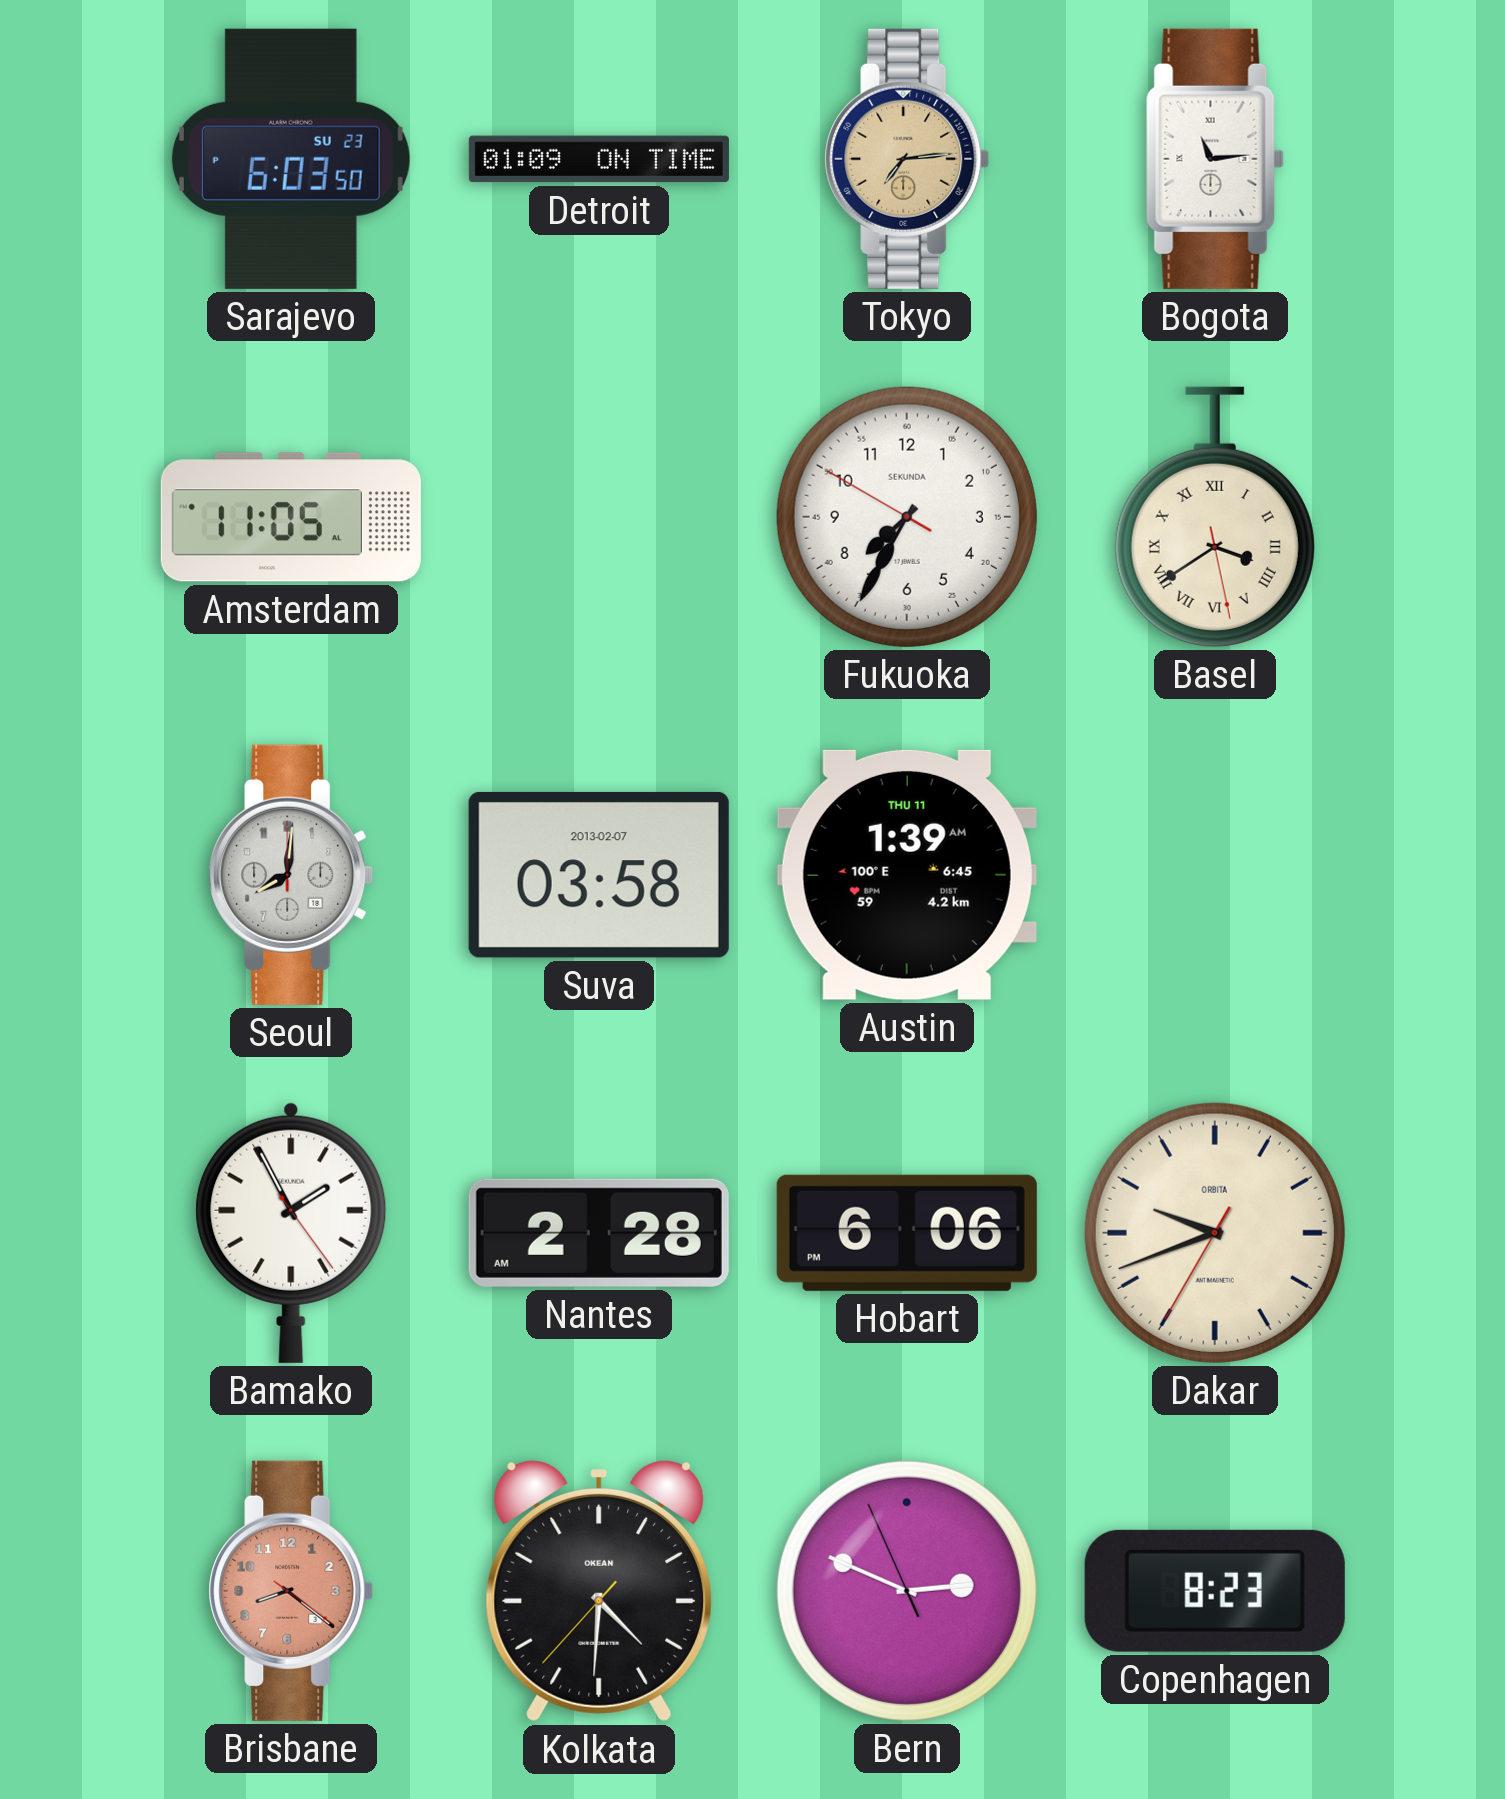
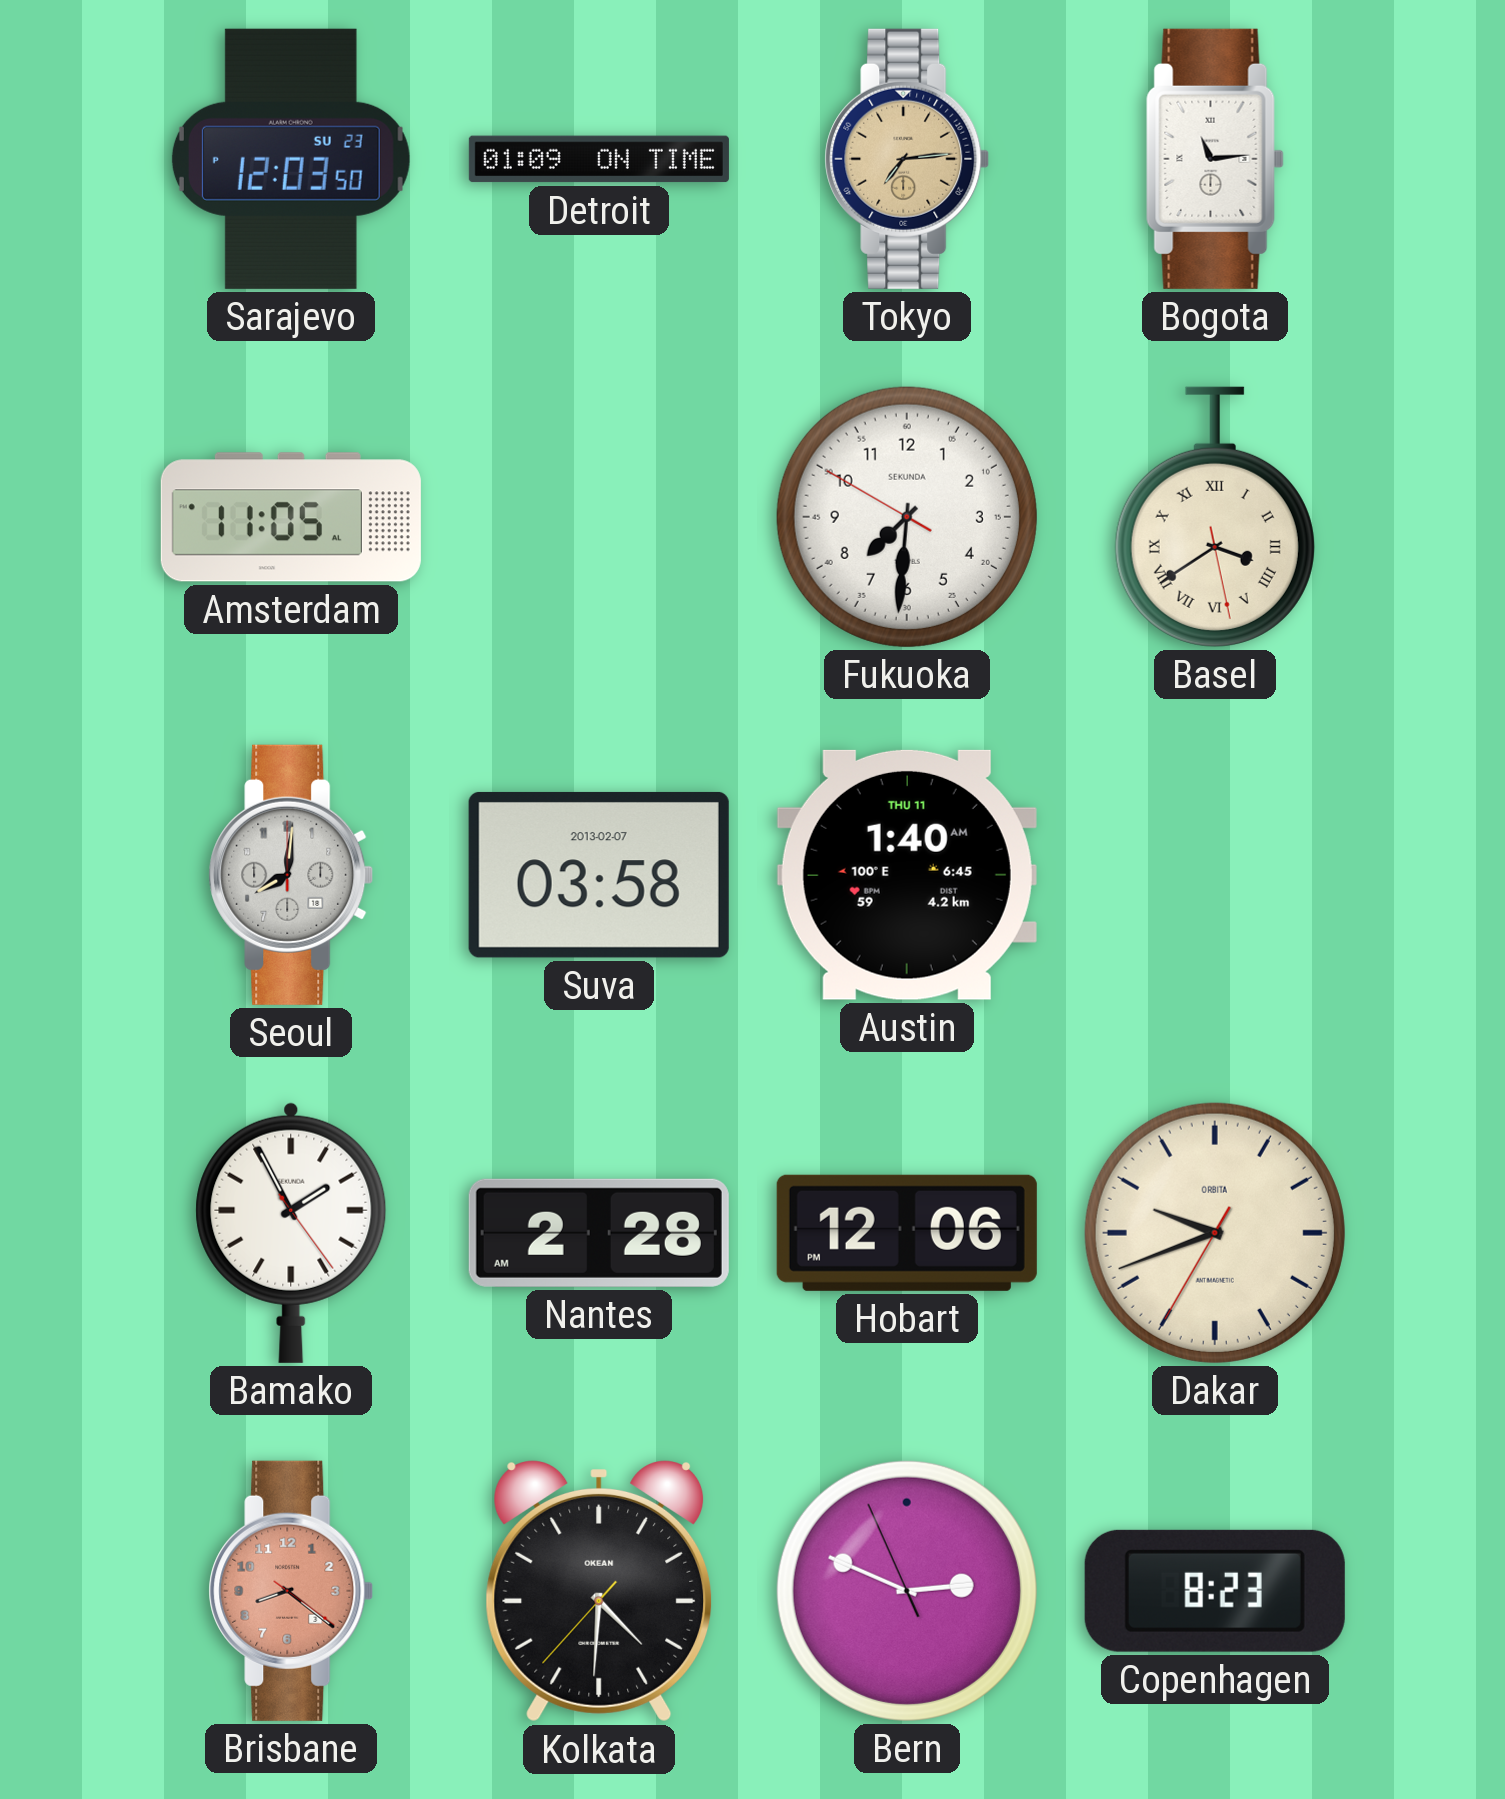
Sarajevo: 6:03 -> 12:03 (291, 159)
Fukuoka: 7:34 -> 7:30 (907, 517)
Austin: 1:39 -> 1:40 (907, 875)
Hobart: 6:06 -> 12:06 (907, 1233)
